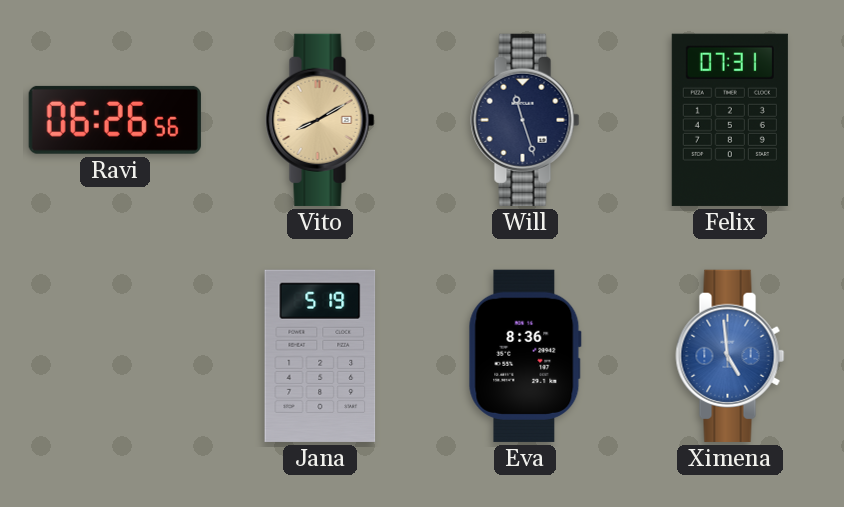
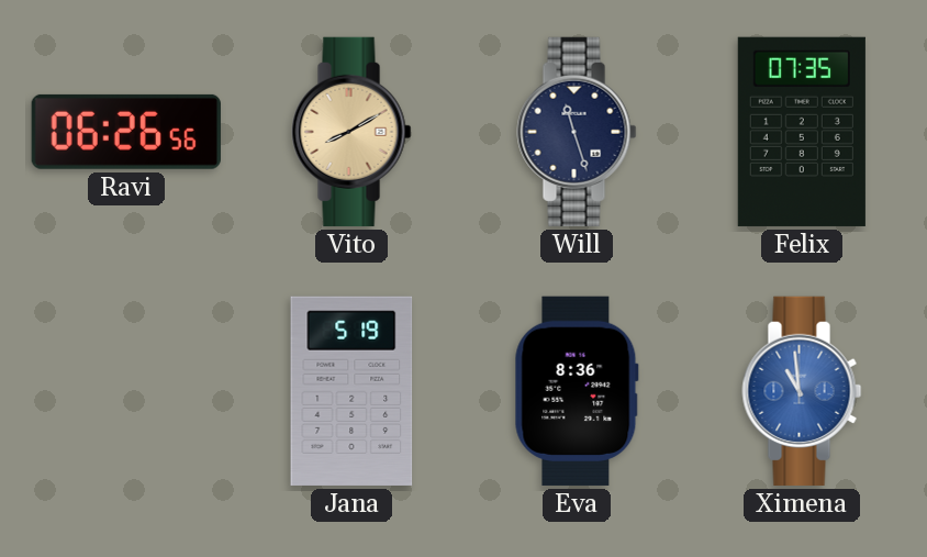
Felix: 07:31 -> 07:35 (802, 132)
Ximena: 4:59 -> 10:59 (802, 391)
